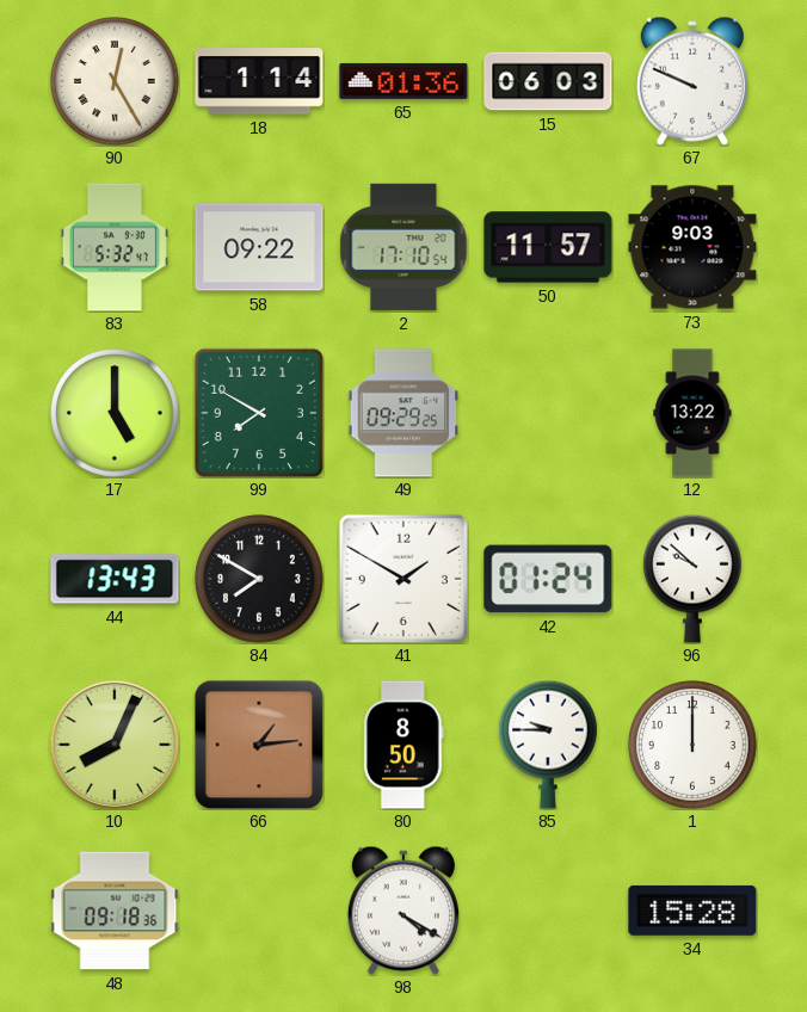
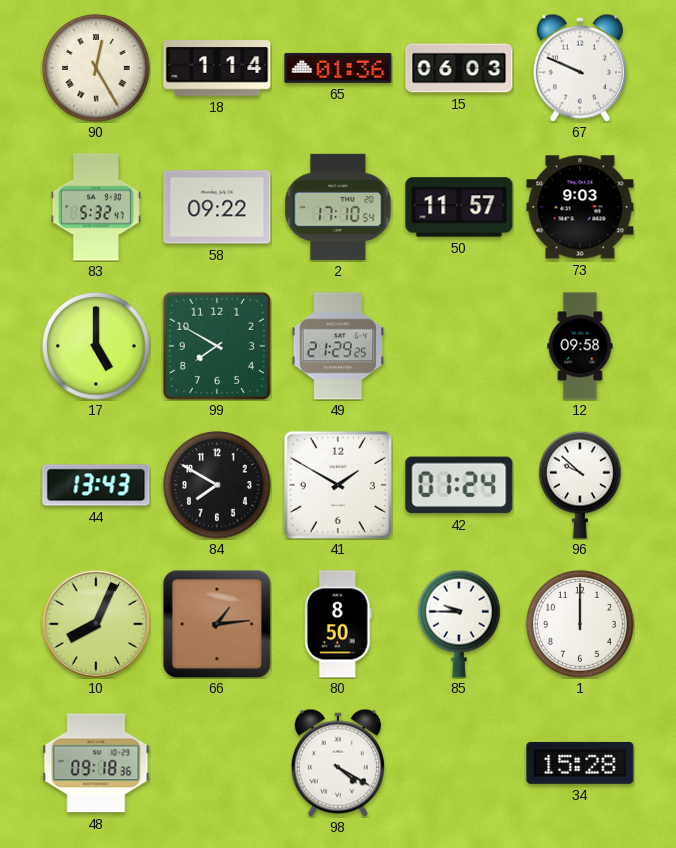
49: 09:29 -> 21:29 (338, 346)
12: 13:22 -> 09:58 (580, 346)
